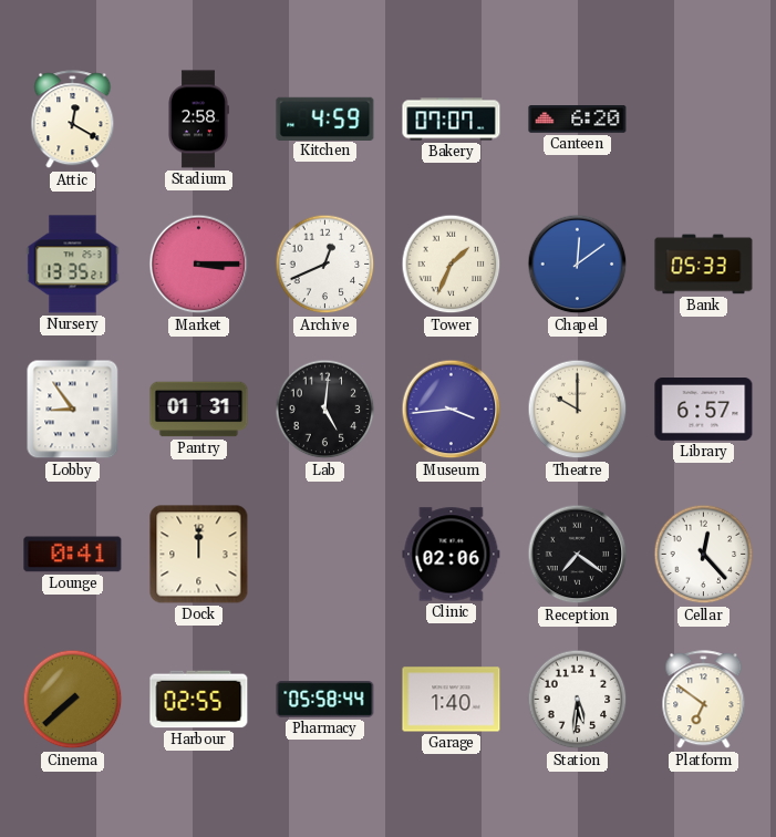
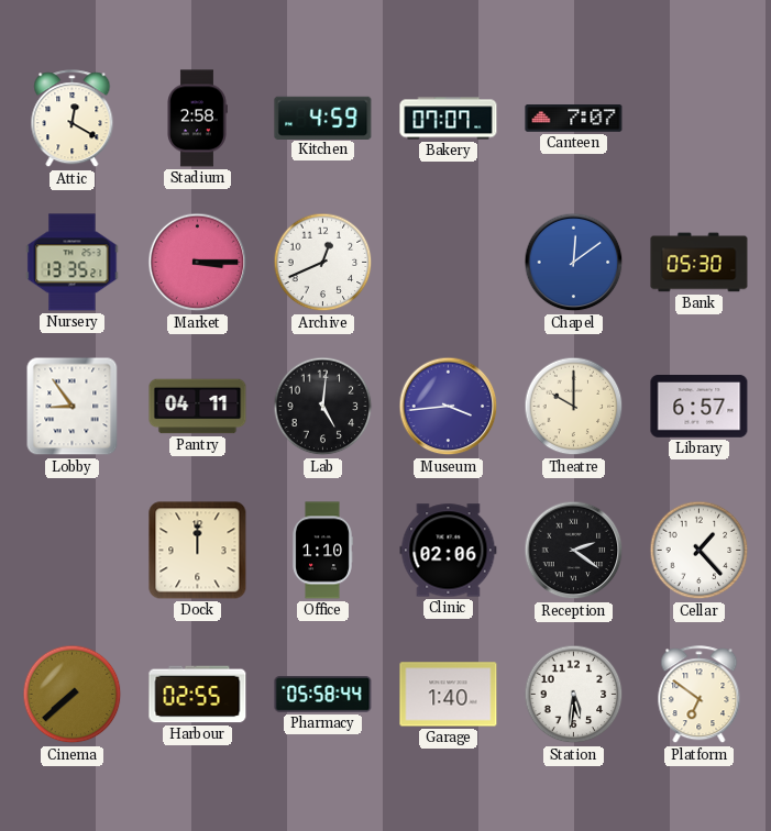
Canteen: 6:20 -> 7:07 (574, 119)
Tower: 1:34 -> none (452, 265)
Bank: 05:33 -> 05:30 (700, 263)
Pantry: 01:31 -> 04:11 (198, 407)
Lounge: 0:41 -> none (73, 555)
Office: none -> 1:10 (322, 551)
Reception: 7:21 -> 2:21 (574, 551)
Cellar: 12:23 -> 1:23 (700, 551)
